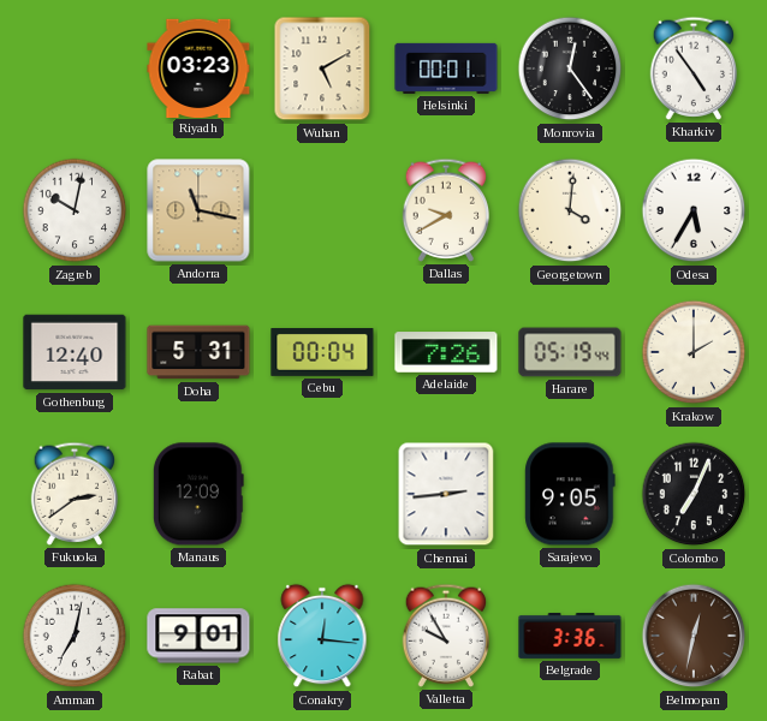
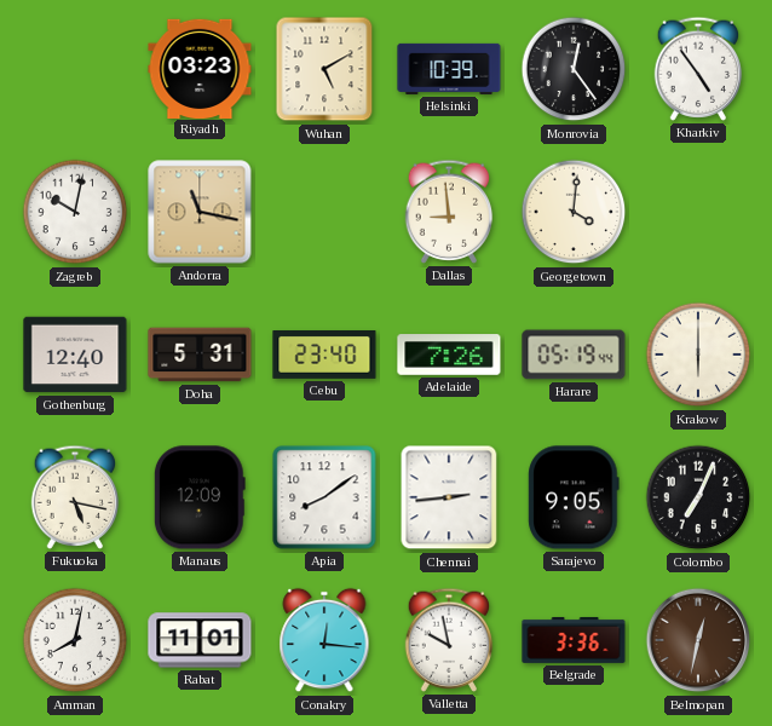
Helsinki: 00:01 -> 10:39 (449, 69)
Dallas: 9:40 -> 8:59 (449, 212)
Odesa: 5:35 -> none (694, 210)
Cebu: 00:04 -> 23:40 (324, 356)
Krakow: 2:00 -> 6:00 (698, 355)
Fukuoka: 2:39 -> 5:17 (75, 497)
Apia: none -> 8:09 (324, 497)
Amman: 7:02 -> 8:02 (75, 640)
Rabat: 9:01 -> 11:01 (200, 640)
Valletta: 9:55 -> 9:58 (449, 640)
